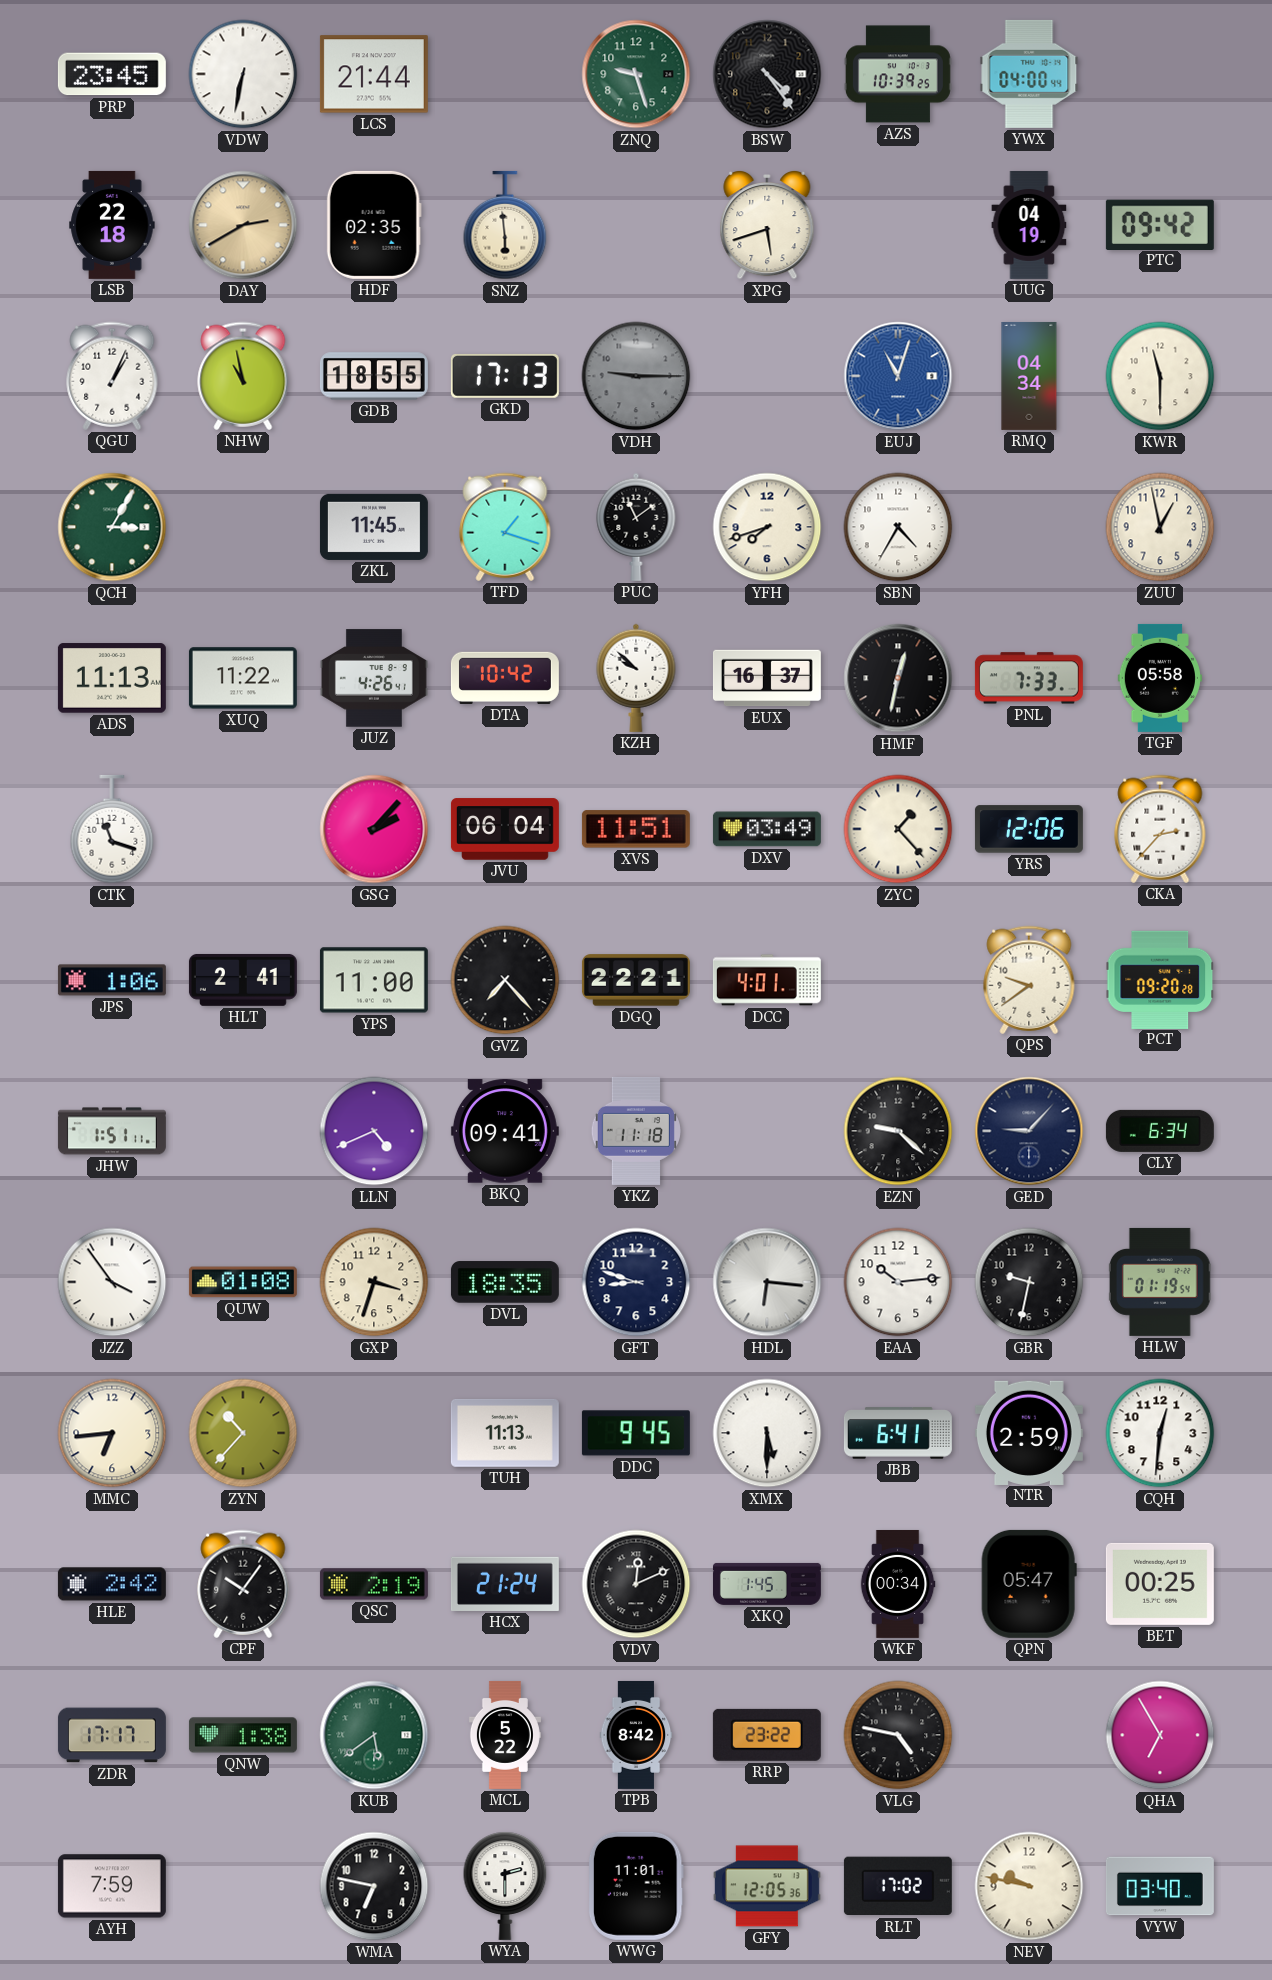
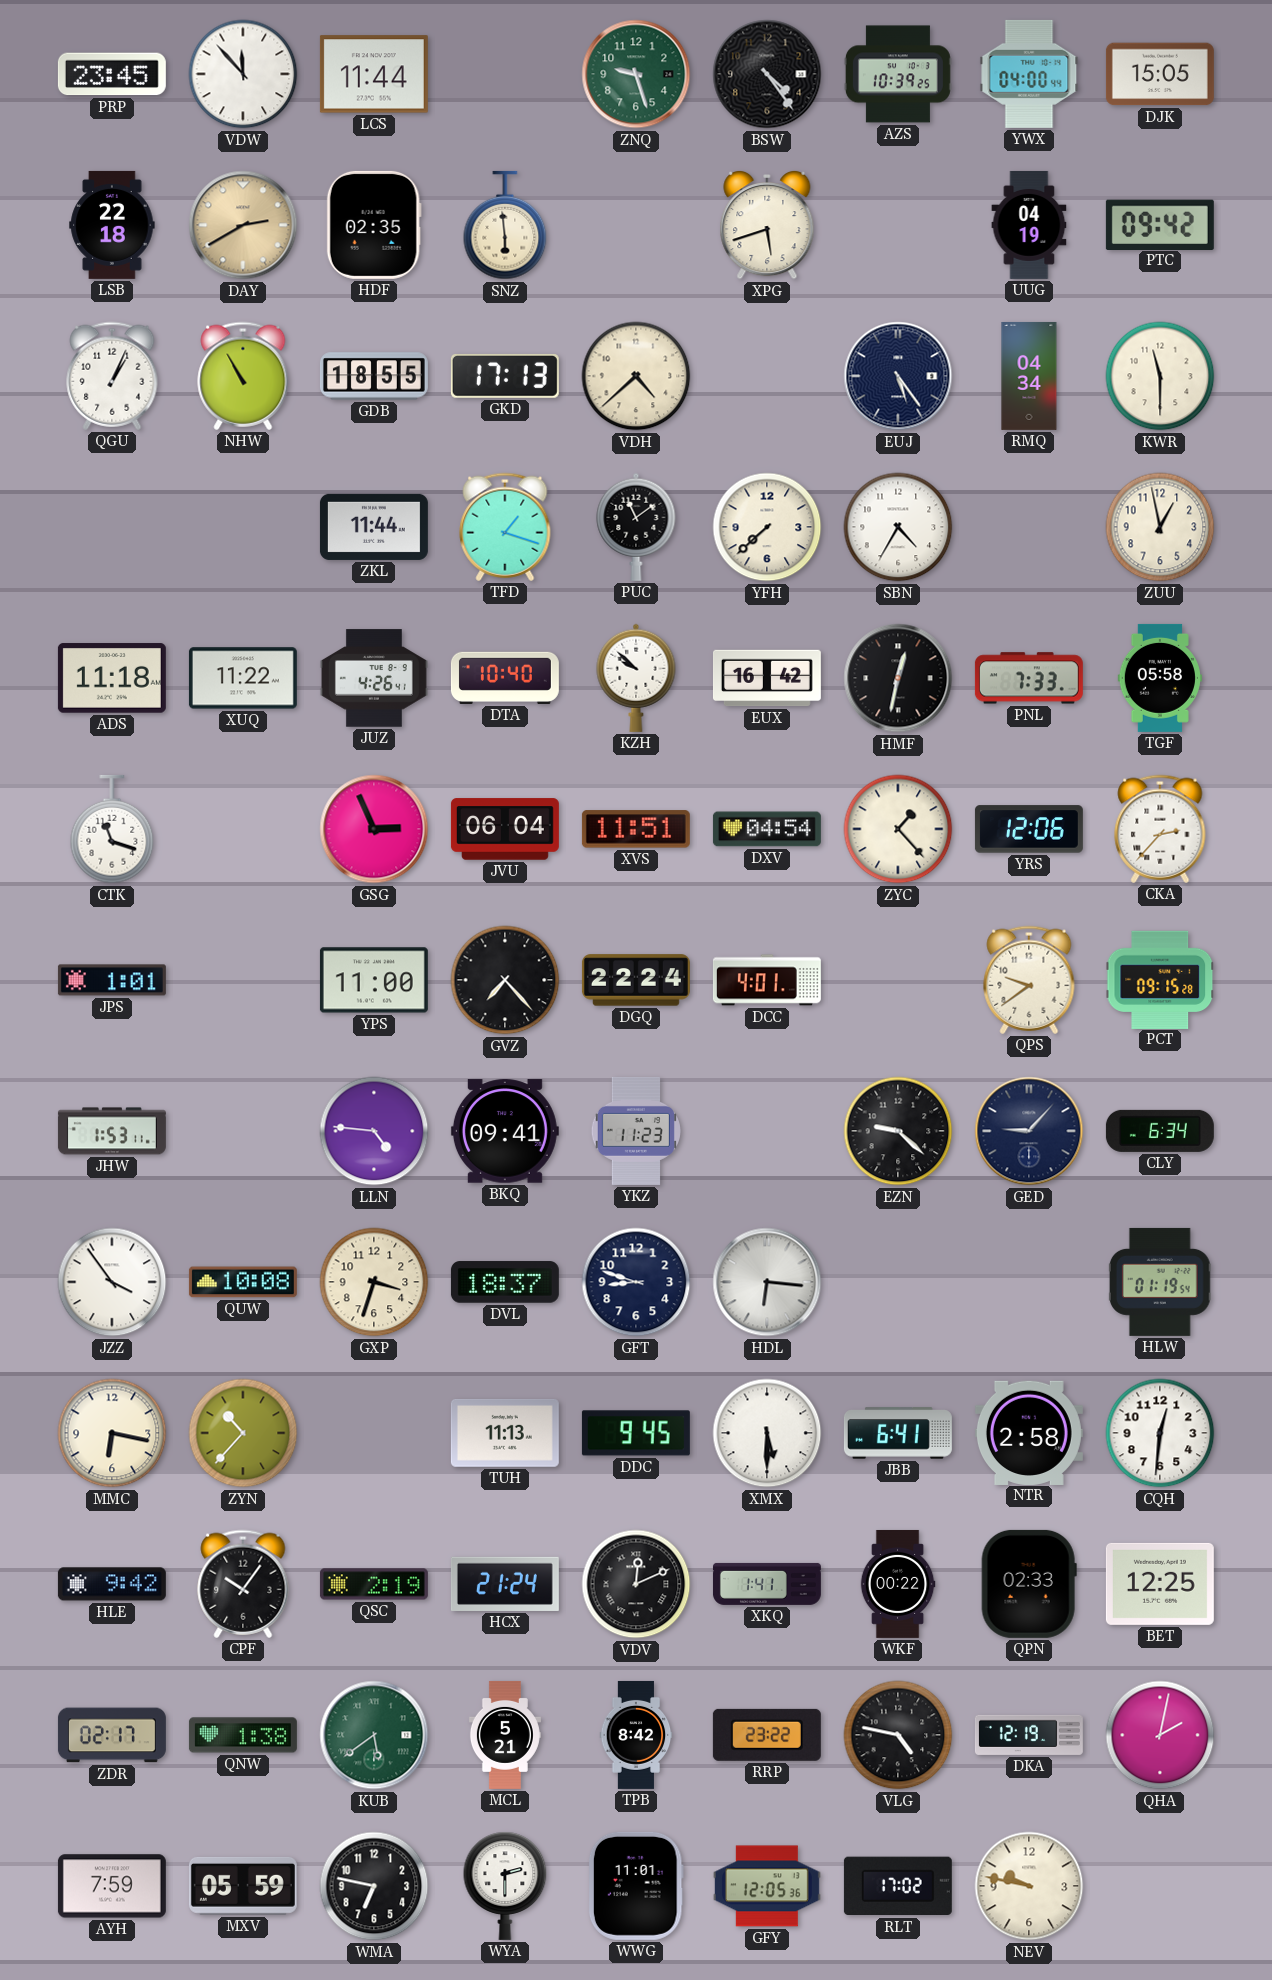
VDW: 6:32 -> 11:53 (243, 74)
LCS: 21:44 -> 11:44 (374, 74)
DJK: none -> 15:05 (1160, 74)
NHW: 10:58 -> 10:55 (243, 376)
VDH: 9:15 -> 4:38 (636, 376)
VDH dial: grey -> cream (636, 376)
EUJ: 11:03 -> 5:24 (898, 376)
EUJ dial: blue -> navy (898, 376)
QCH: 3:05 -> none (112, 527)
ZKL: 11:45 -> 11:44 (374, 527)
YFH: 7:42 -> 7:38 (767, 527)
ADS: 11:13 -> 11:18 (112, 678)
DTA: 10:42 -> 10:40 (505, 678)
EUX: 16:37 -> 16:42 (767, 678)
GSG: 2:07 -> 2:56 (374, 829)
DXV: 03:49 -> 04:54 (767, 829)
JPS: 1:06 -> 1:01 (112, 980)
HLT: 2:41 -> none (243, 980)
DGQ: 22:21 -> 22:24 (636, 980)
PCT: 09:20 -> 09:15 (1160, 979)
JHW: 1:51 -> 1:53 (112, 1131)
LLN: 4:41 -> 4:46 (374, 1131)
YKZ: 11:18 -> 11:23 (636, 1131)
QUW: 01:08 -> 10:08 (243, 1282)
DVL: 18:35 -> 18:37 (505, 1282)
EAA: 10:14 -> none (898, 1282)
GBR: 9:32 -> none (1029, 1282)
MMC: 6:44 -> 6:17 (112, 1433)
NTR: 2:59 -> 2:58 (1029, 1432)
HLE: 2:42 -> 9:42 (112, 1584)
XKQ: 1:45 -> 1:41 (767, 1584)
WKF: 00:34 -> 00:22 (898, 1584)
QPN: 05:47 -> 02:33 (1029, 1584)
BET: 00:25 -> 12:25 (1160, 1584)
ZDR: 17:17 -> 02:17 (112, 1735)
MCL: 5:22 -> 5:21 (505, 1735)
DKA: none -> 12:19 (1029, 1735)
QHA: 6:55 -> 2:02 (1160, 1735)
MXV: none -> 05:59 (243, 1886)
VYW: 03:40 -> none (1160, 1886)
